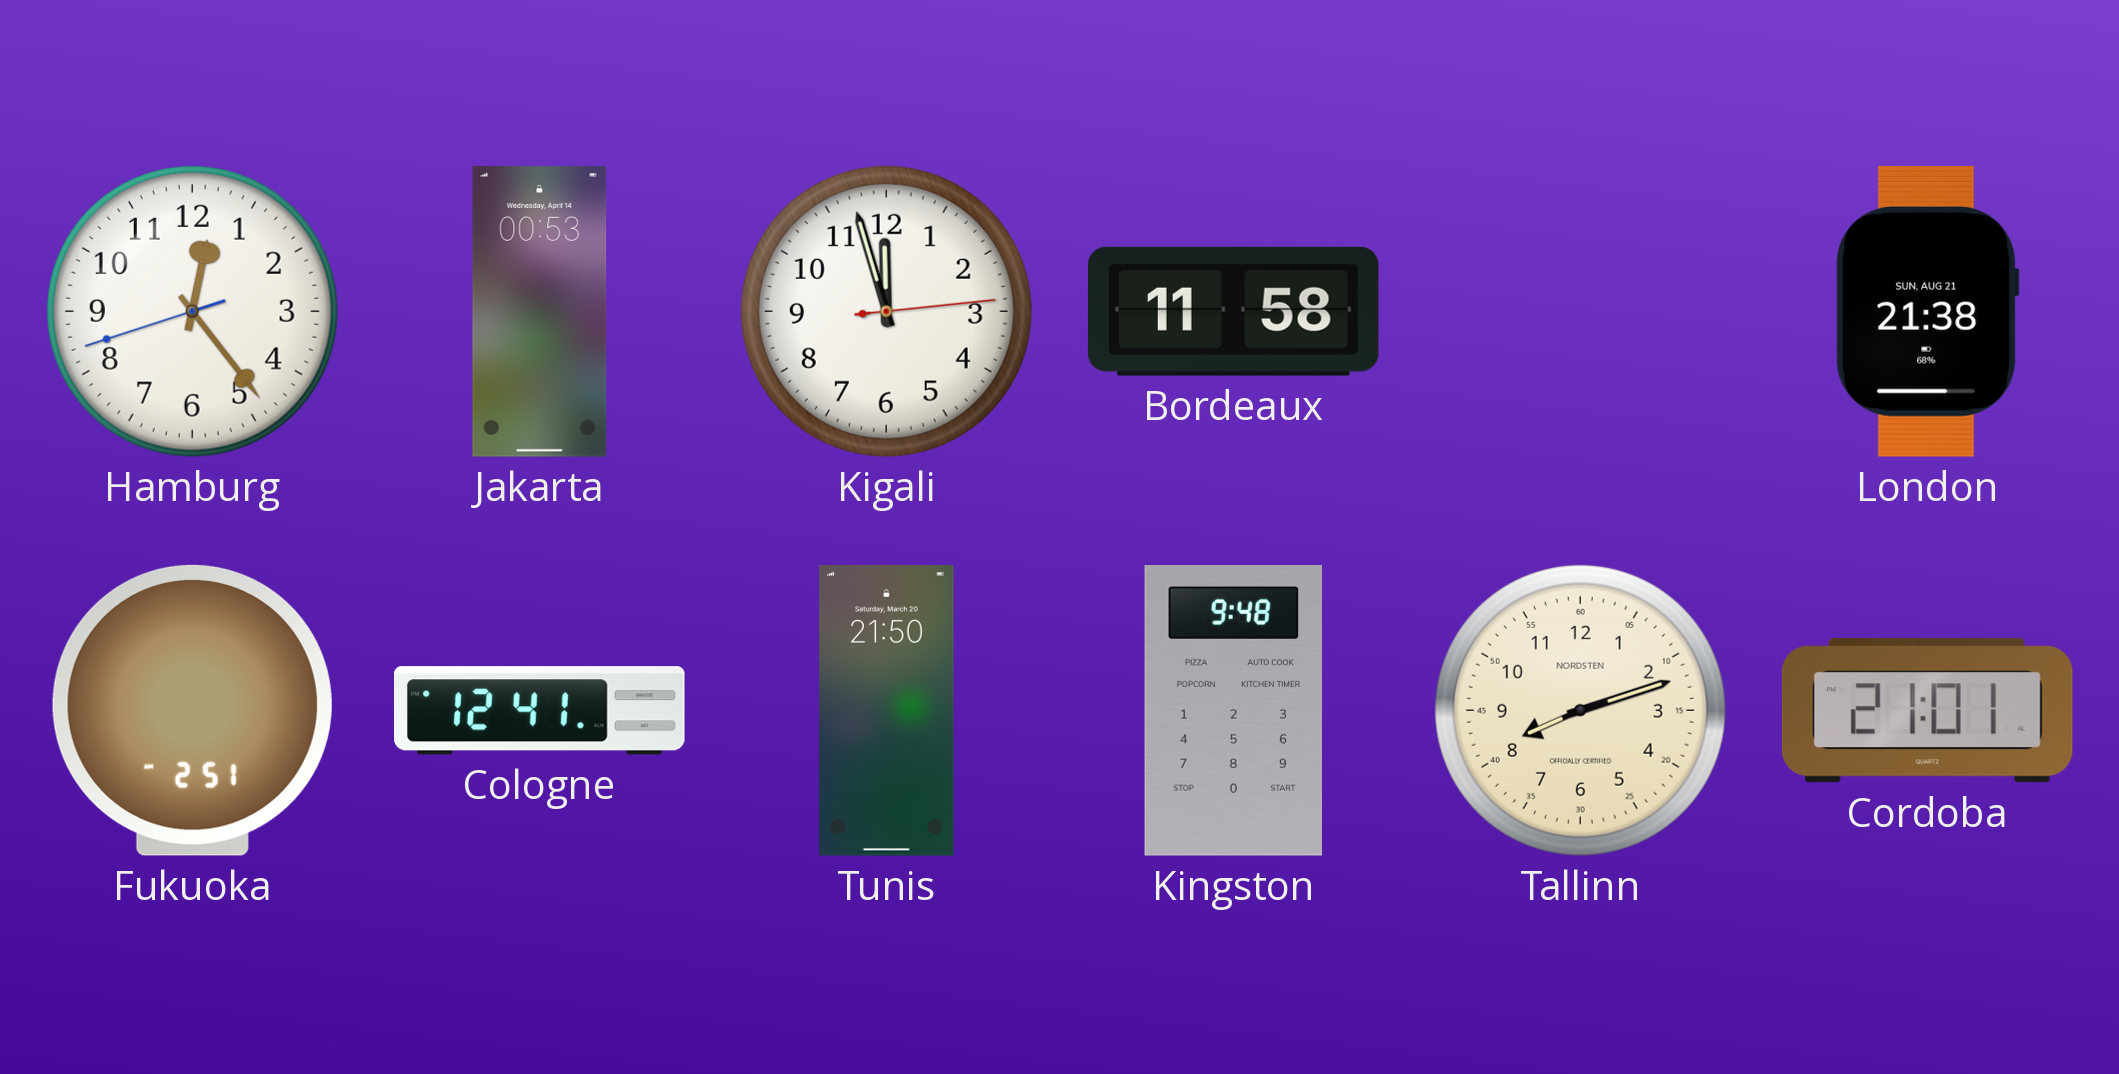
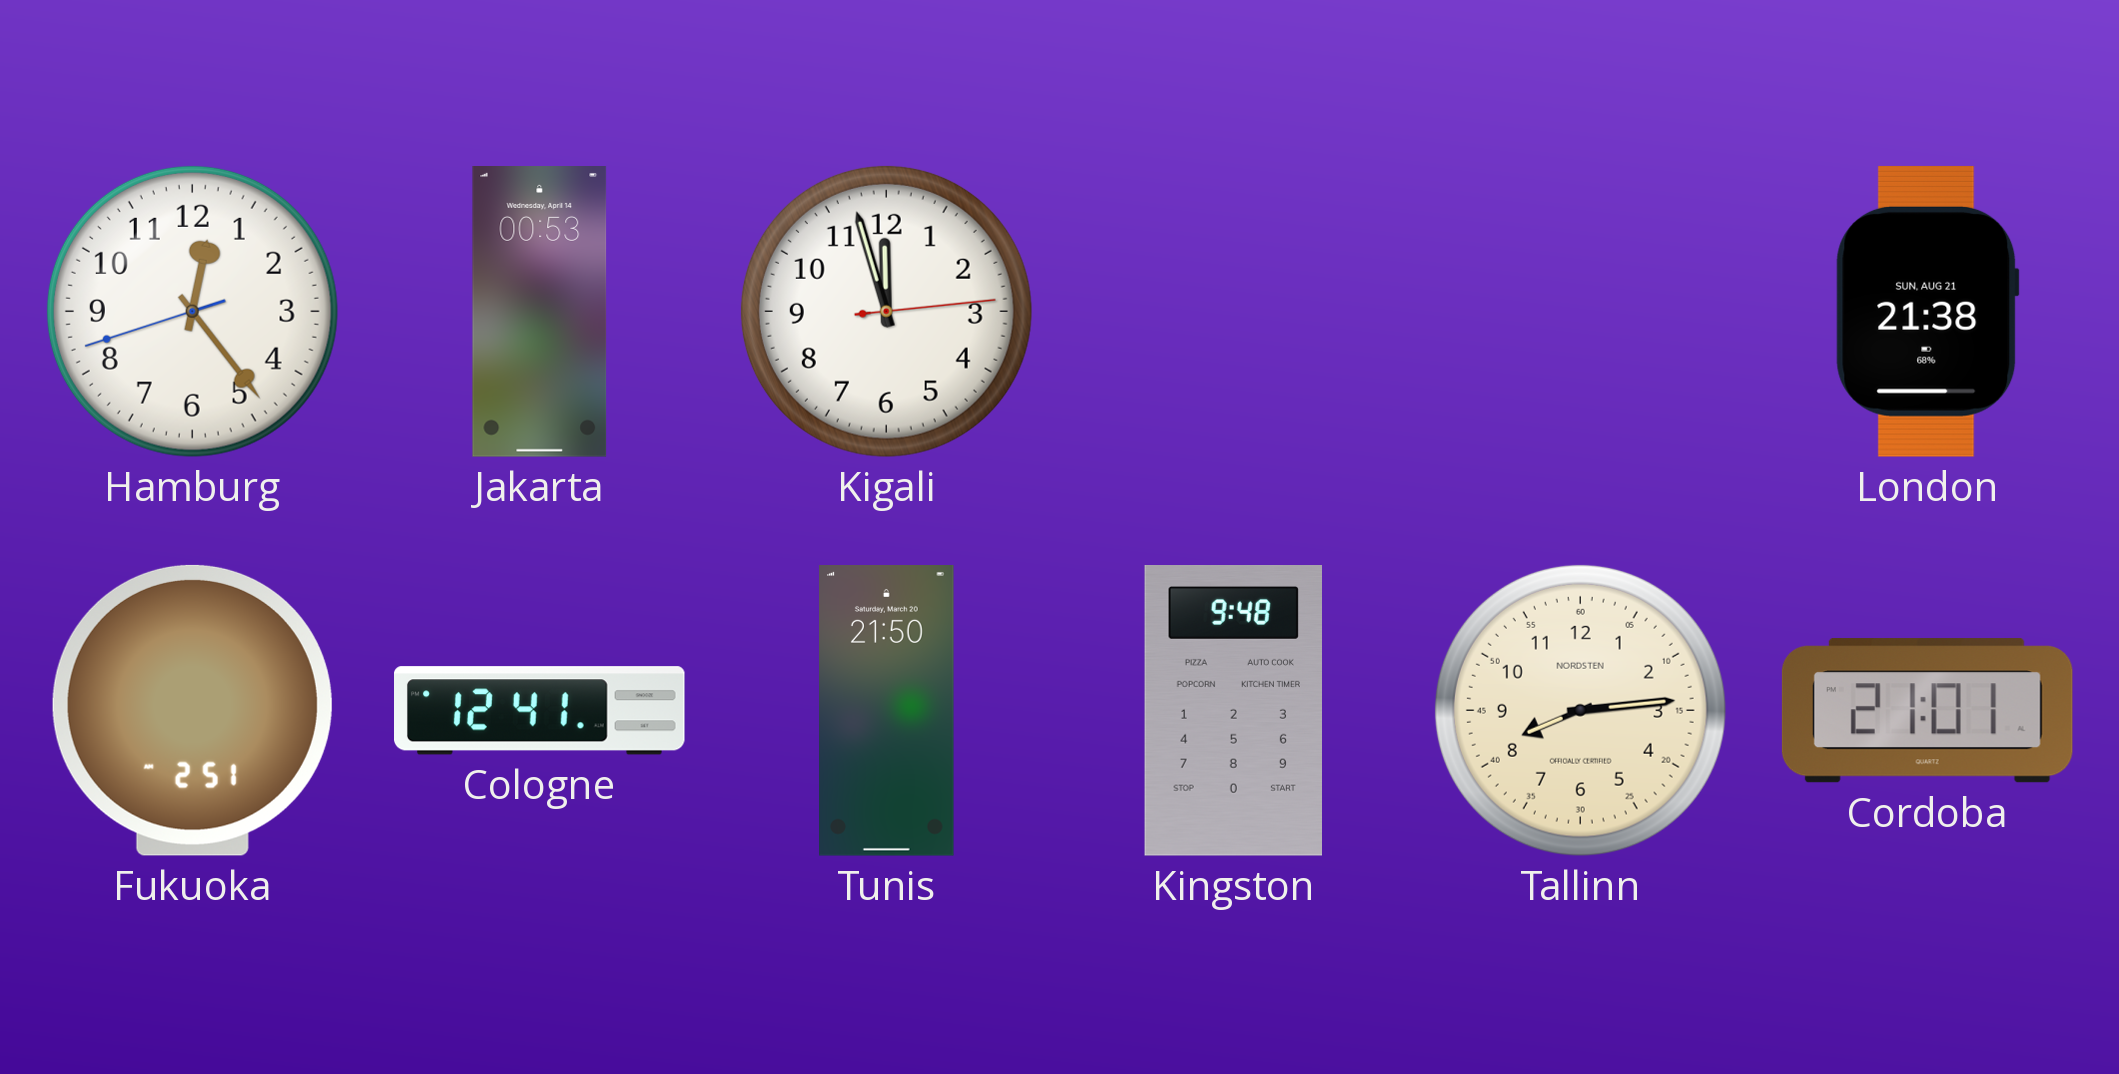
Bordeaux: 11:58 -> none (1233, 311)
Tallinn: 8:12 -> 8:14 (1580, 710)
